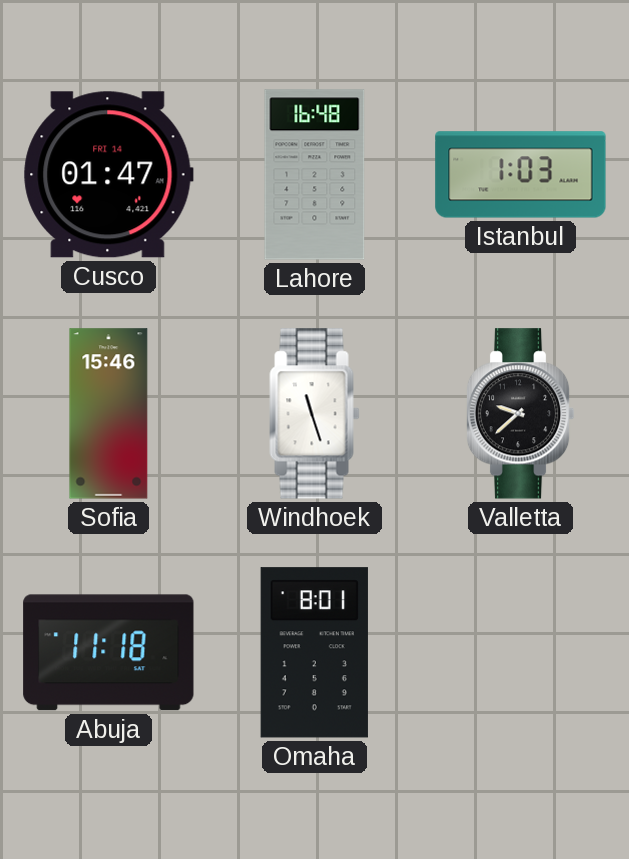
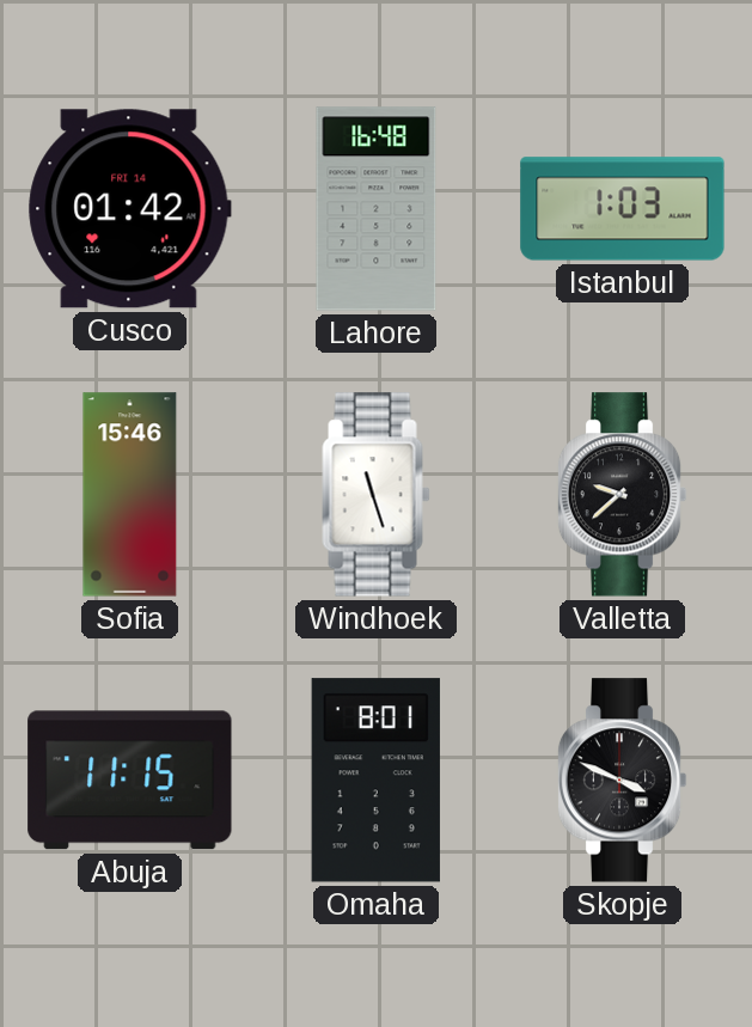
Cusco: 01:47 -> 01:42 (129, 209)
Abuja: 11:18 -> 11:15 (130, 781)
Skopje: none -> 3:49 (622, 781)
